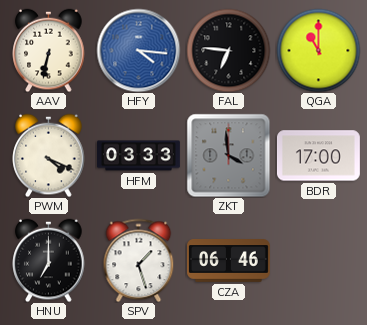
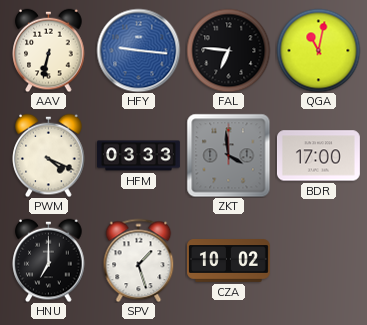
HFY: 4:16 -> 9:16 (138, 50)
QGA: 11:00 -> 11:02 (318, 50)
CZA: 06:46 -> 10:02 (229, 261)
